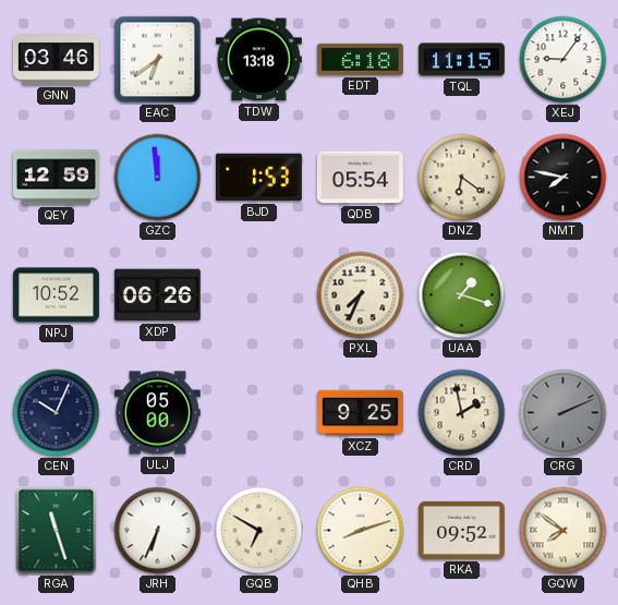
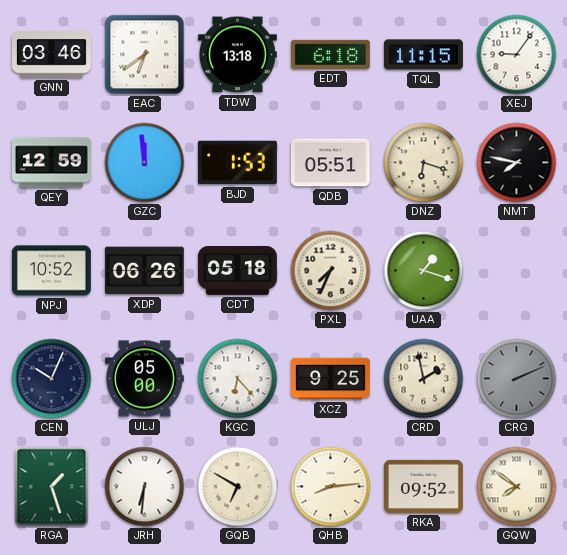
QDB: 05:54 -> 05:51 (330, 163)
DNZ: 6:21 -> 6:18 (424, 163)
CDT: none -> 05:18 (238, 271)
KGC: none -> 6:23 (238, 379)
RGA: 11:27 -> 1:27 (52, 487)
JRH: 6:34 -> 6:31 (145, 487)
QHB: 8:12 -> 8:14 (331, 487)
